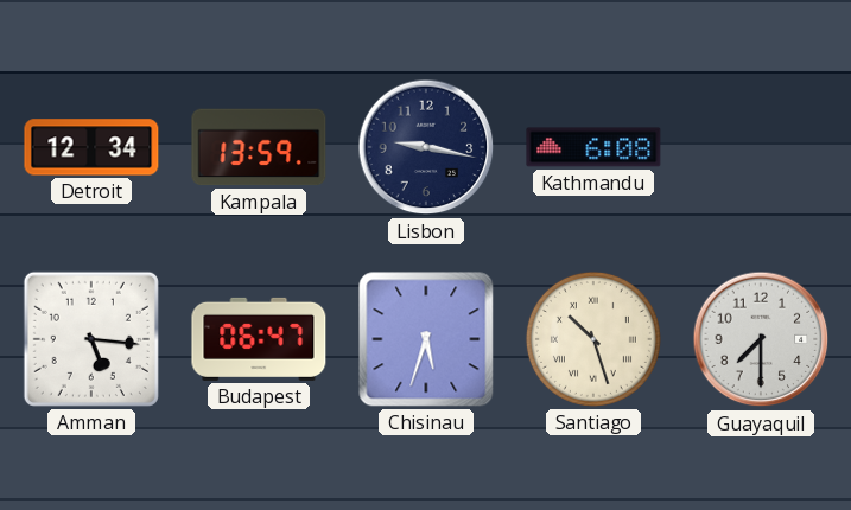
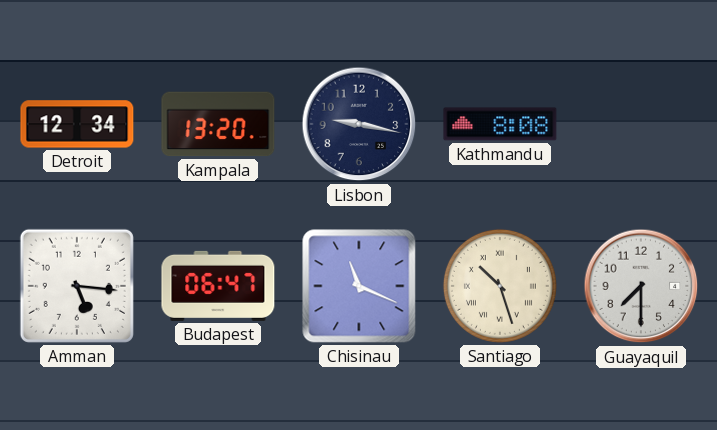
Kampala: 13:59 -> 13:20 (218, 124)
Kathmandu: 6:08 -> 8:08 (500, 124)
Chisinau: 5:33 -> 11:19 (359, 286)
